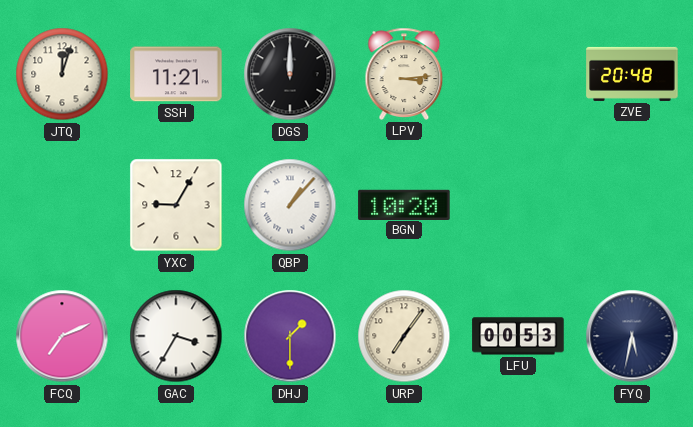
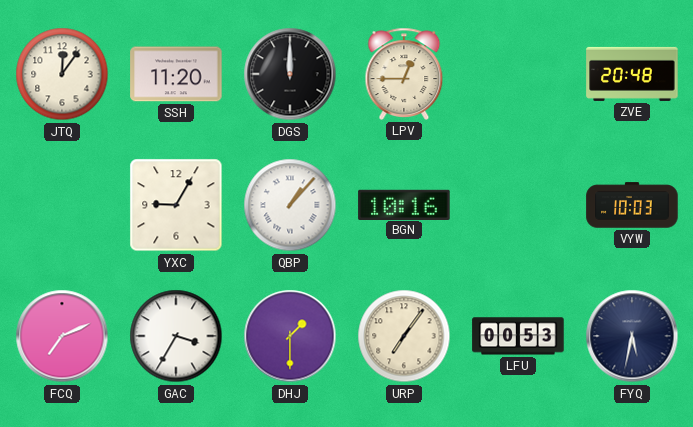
JTQ: 12:03 -> 12:06 (62, 74)
SSH: 11:21 -> 11:20 (176, 74)
LPV: 3:14 -> 12:45 (404, 74)
BGN: 10:20 -> 10:16 (404, 204)
VYW: none -> 10:03 (632, 205)
